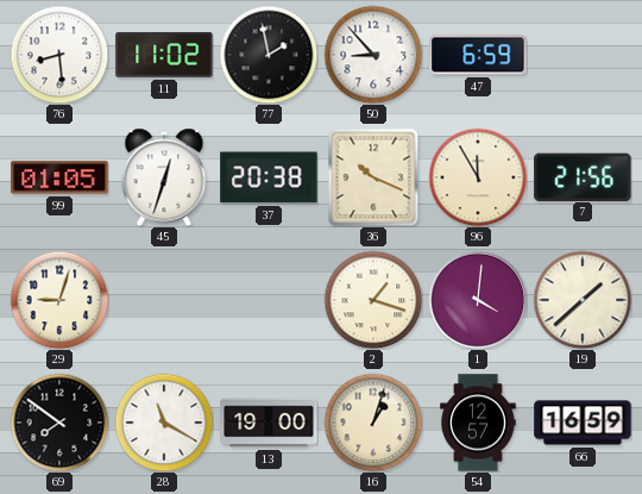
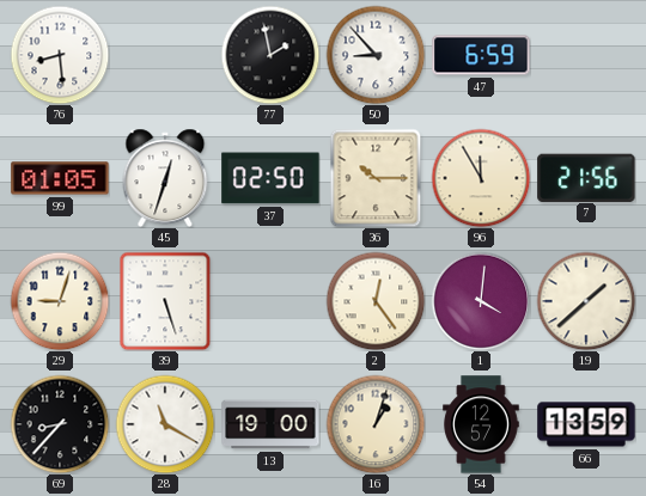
11: 11:02 -> none (164, 55)
37: 20:38 -> 02:50 (270, 178)
36: 10:19 -> 10:15 (376, 178)
39: none -> 5:27 (165, 301)
2: 1:18 -> 12:24 (376, 301)
69: 7:51 -> 8:37 (60, 424)
66: 16:59 -> 13:59 (586, 424)
